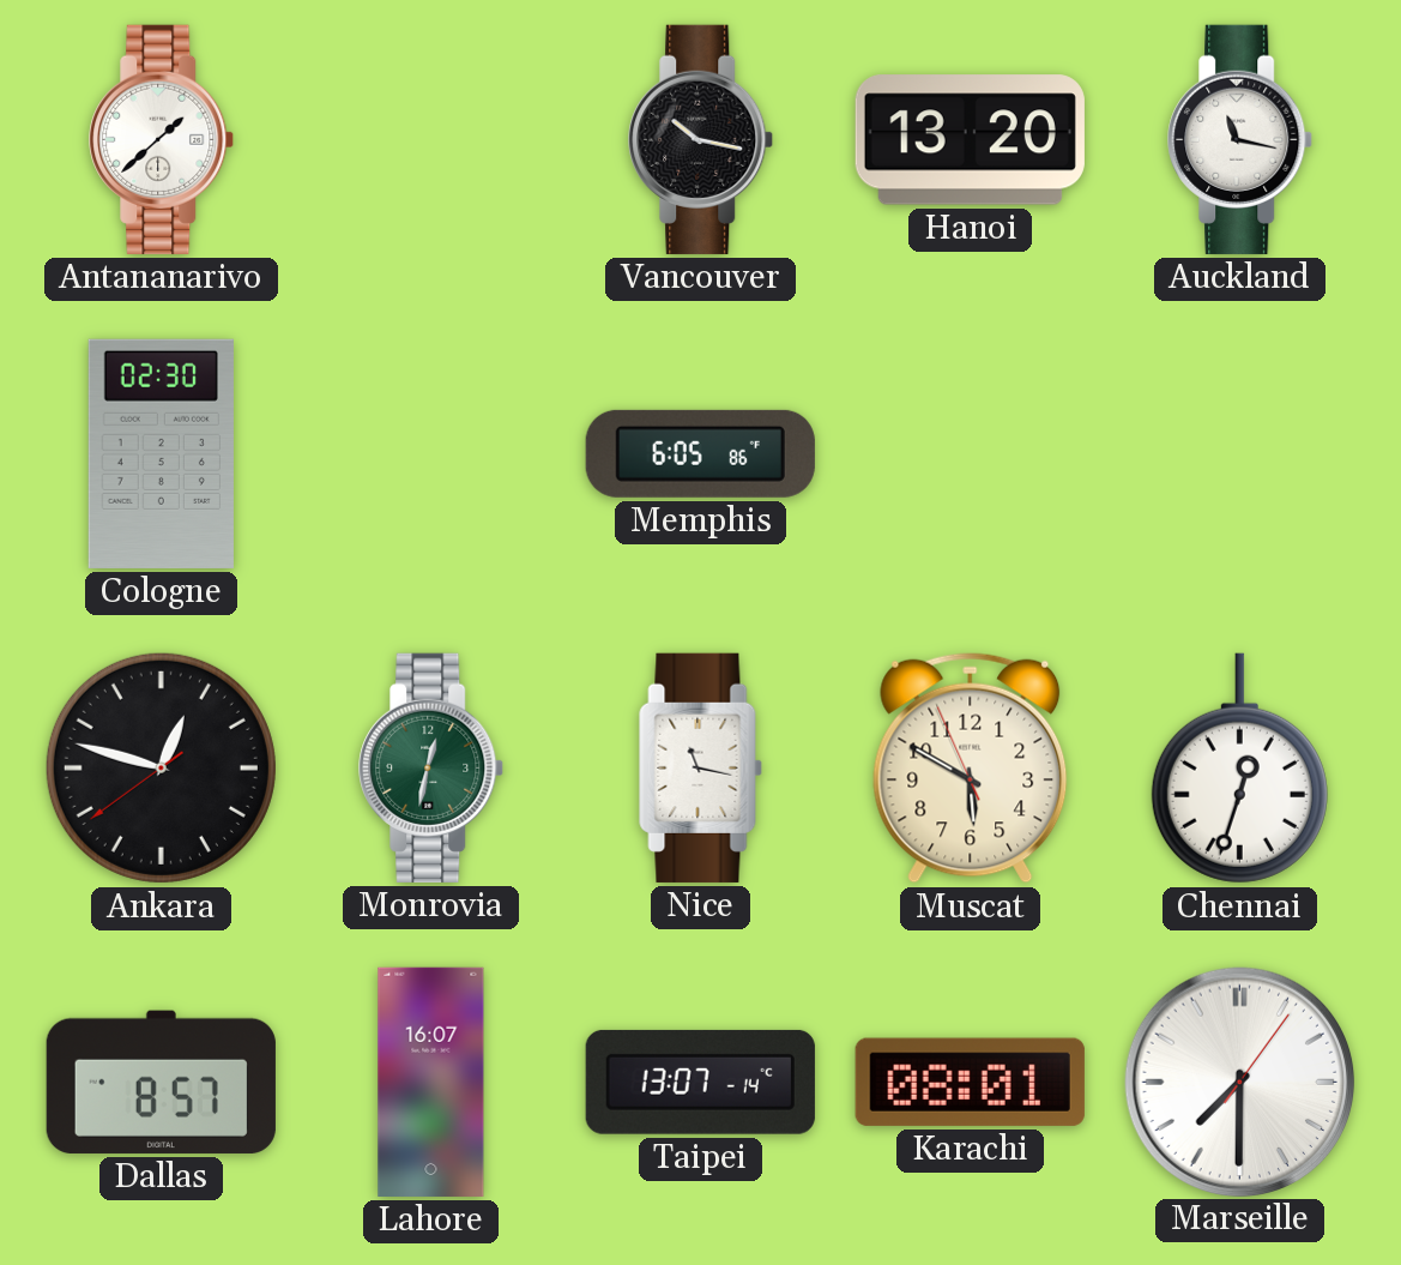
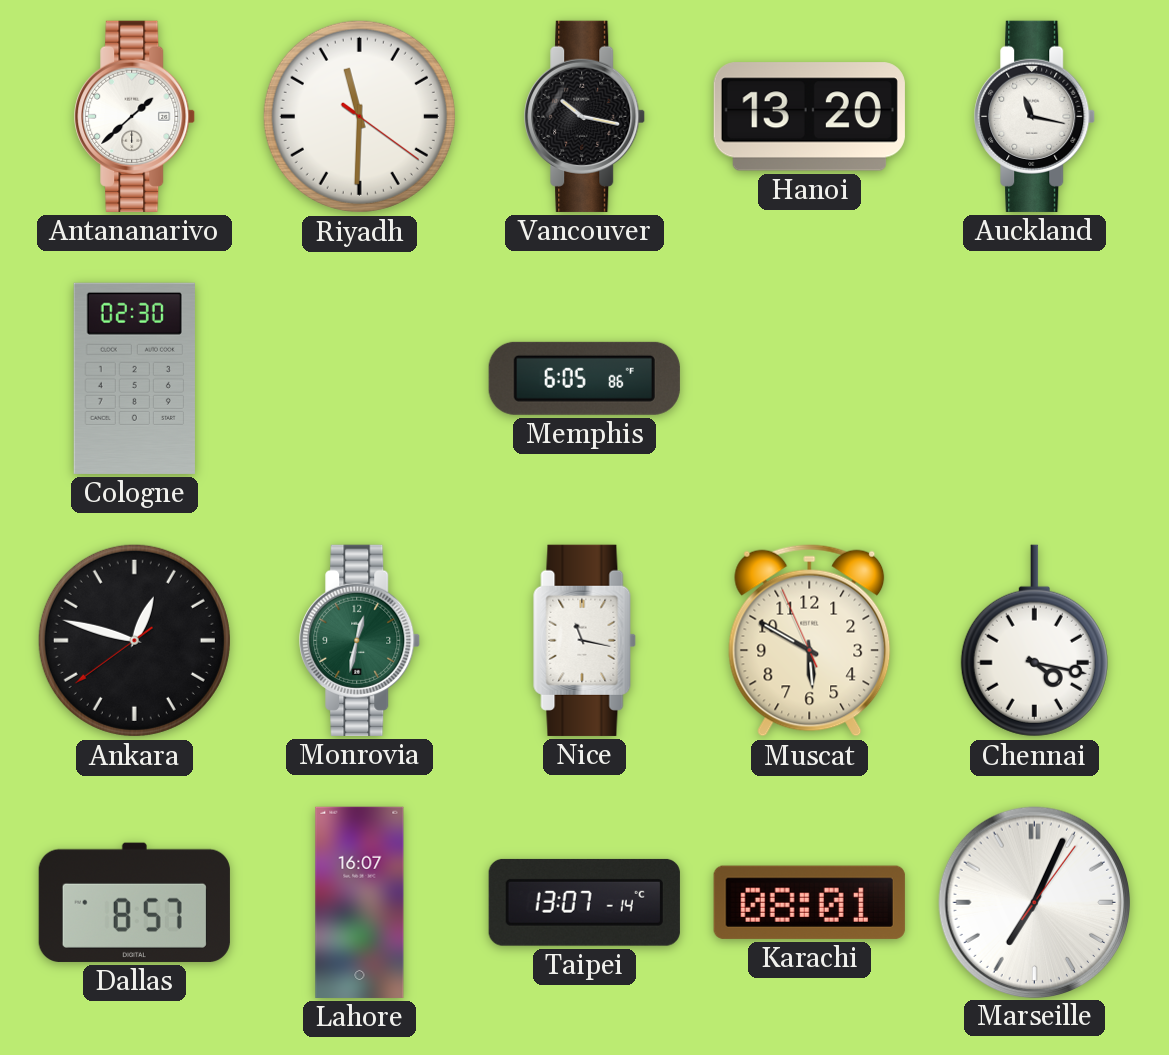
Riyadh: none -> 11:30 (359, 116)
Chennai: 12:33 -> 4:17 (1034, 641)
Marseille: 7:30 -> 7:04 (1034, 902)
